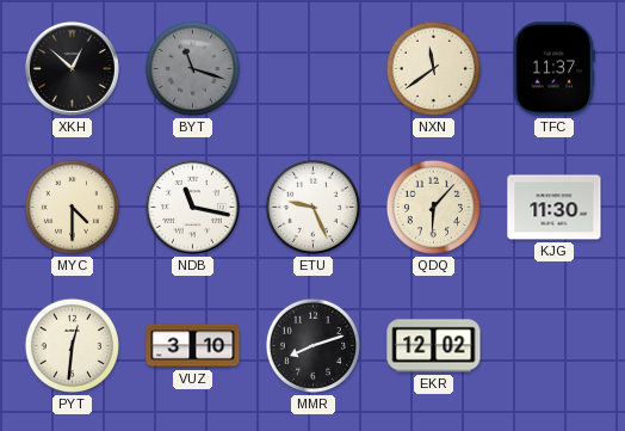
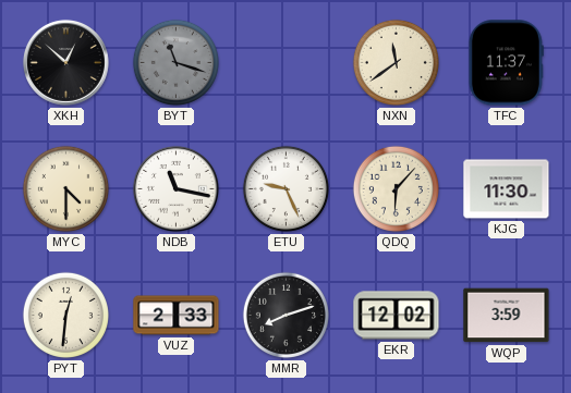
VUZ: 3:10 -> 2:33 (177, 316)
WQP: none -> 3:59 (507, 316)
